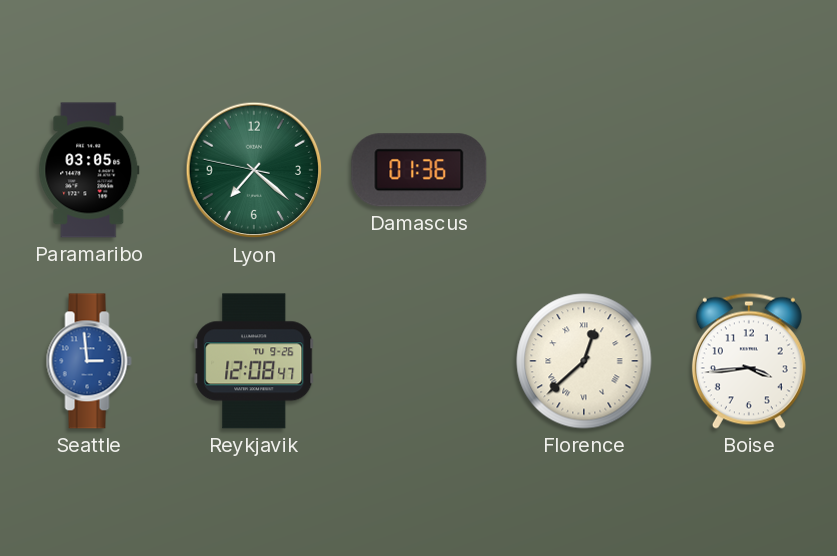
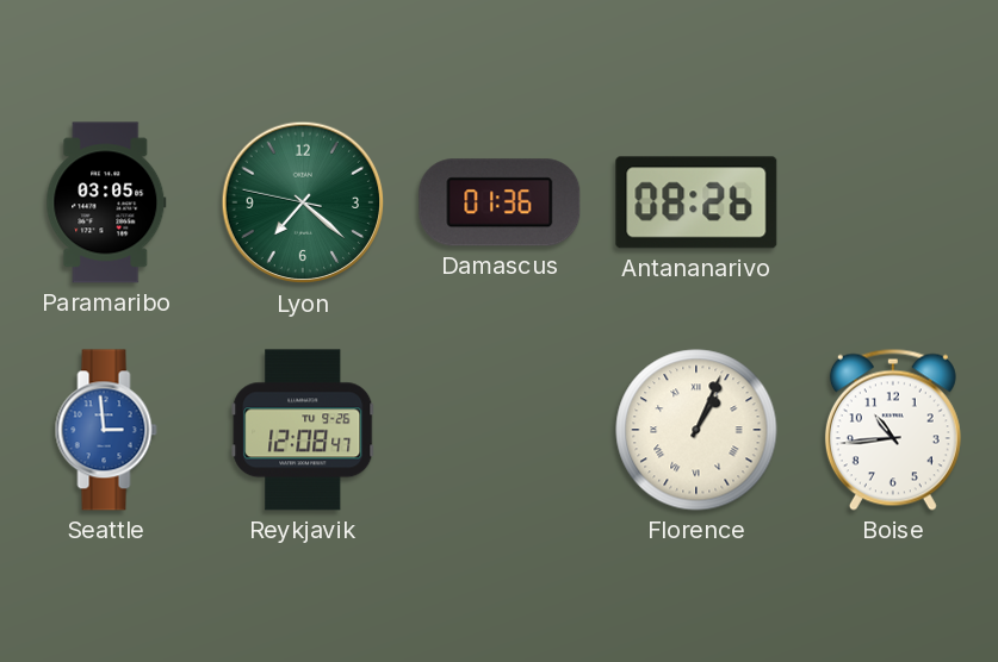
Antananarivo: none -> 08:26 (696, 202)
Florence: 12:38 -> 1:04 (696, 430)
Boise: 3:44 -> 10:44 (893, 430)
